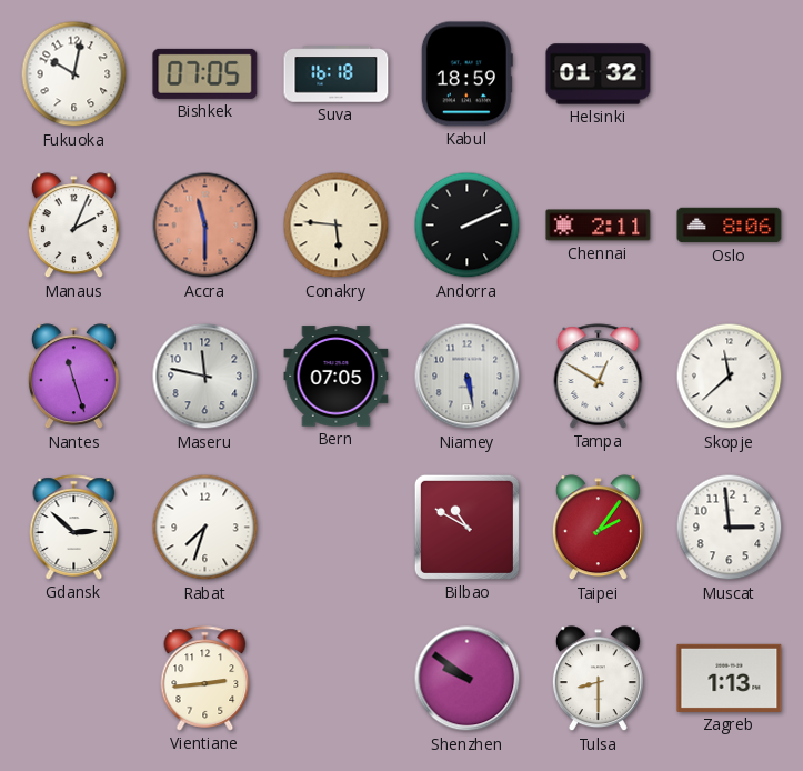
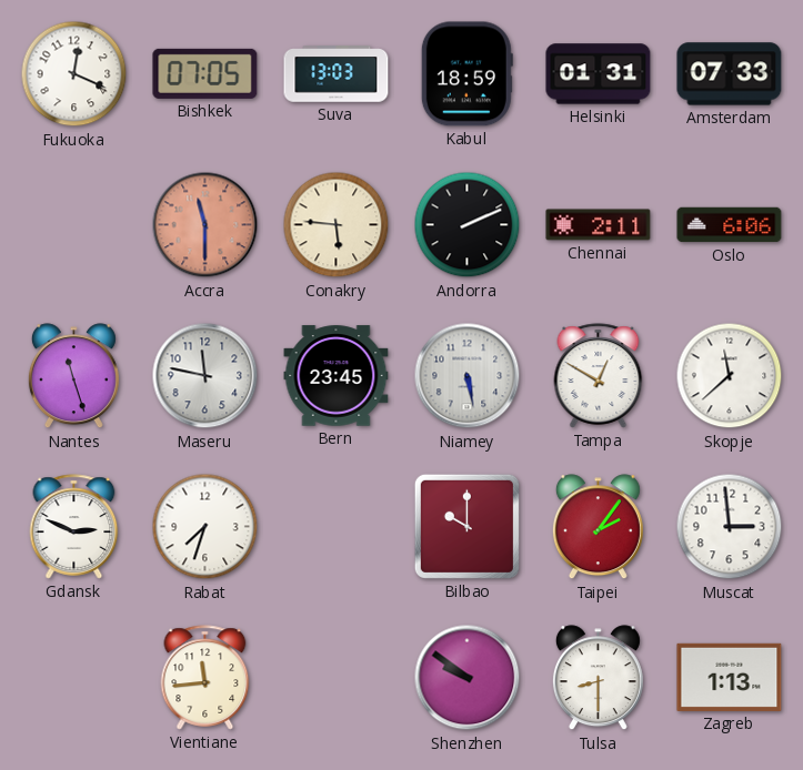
Fukuoka: 10:02 -> 12:19 (74, 74)
Suva: 16:18 -> 13:03 (337, 74)
Helsinki: 01:32 -> 01:31 (599, 74)
Amsterdam: none -> 07:33 (730, 74)
Manaus: 2:04 -> none (73, 226)
Oslo: 8:06 -> 6:06 (730, 225)
Bern: 07:05 -> 23:45 (337, 376)
Gdansk: 2:52 -> 2:49 (74, 527)
Bilbao: 10:50 -> 10:00 (466, 526)
Vientiane: 2:44 -> 11:44 (205, 678)
